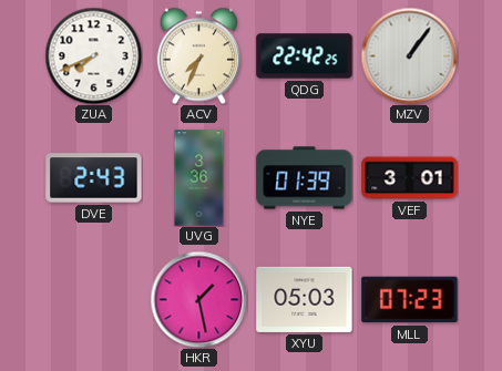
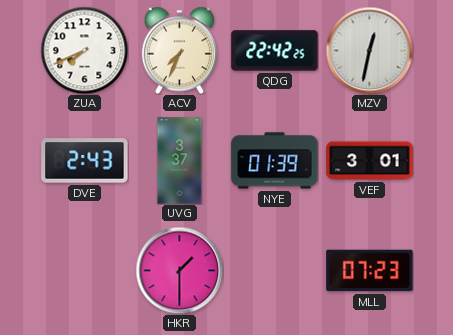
MZV: 1:06 -> 12:32 (369, 50)
UVG: 3:36 -> 3:37 (180, 161)
HKR: 1:28 -> 1:30 (179, 270)
XYU: 05:03 -> none (305, 299)
